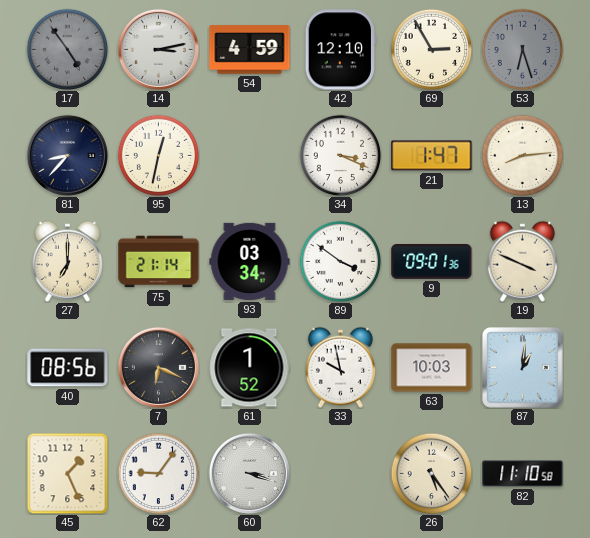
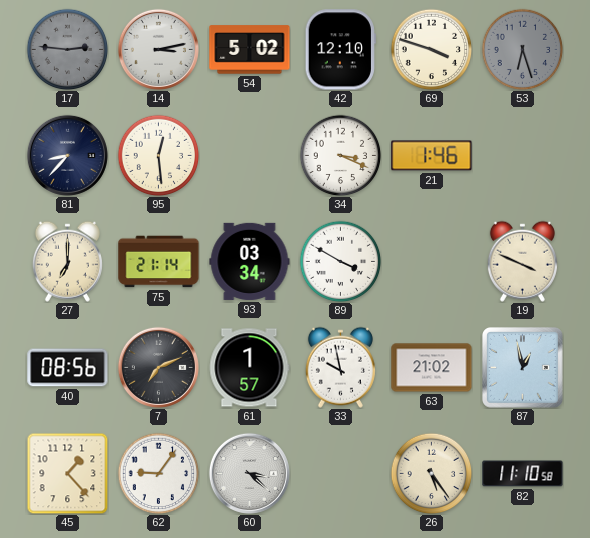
17: 4:54 -> 2:46 (67, 49)
54: 4:59 -> 5:02 (250, 50)
69: 2:55 -> 3:48 (431, 49)
95: 12:32 -> 12:29 (158, 155)
21: 1:47 -> 1:46 (432, 156)
13: 8:14 -> none (522, 155)
89: 3:51 -> 3:50 (340, 261)
9: 09:01 -> none (432, 261)
7: 6:19 -> 7:11 (158, 367)
61: 1:52 -> 1:57 (249, 368)
63: 10:03 -> 21:02 (432, 368)
87: 1:01 -> 12:58 (523, 368)
45: 1:26 -> 1:23 (67, 473)
60: 3:18 -> 3:22 (249, 473)
